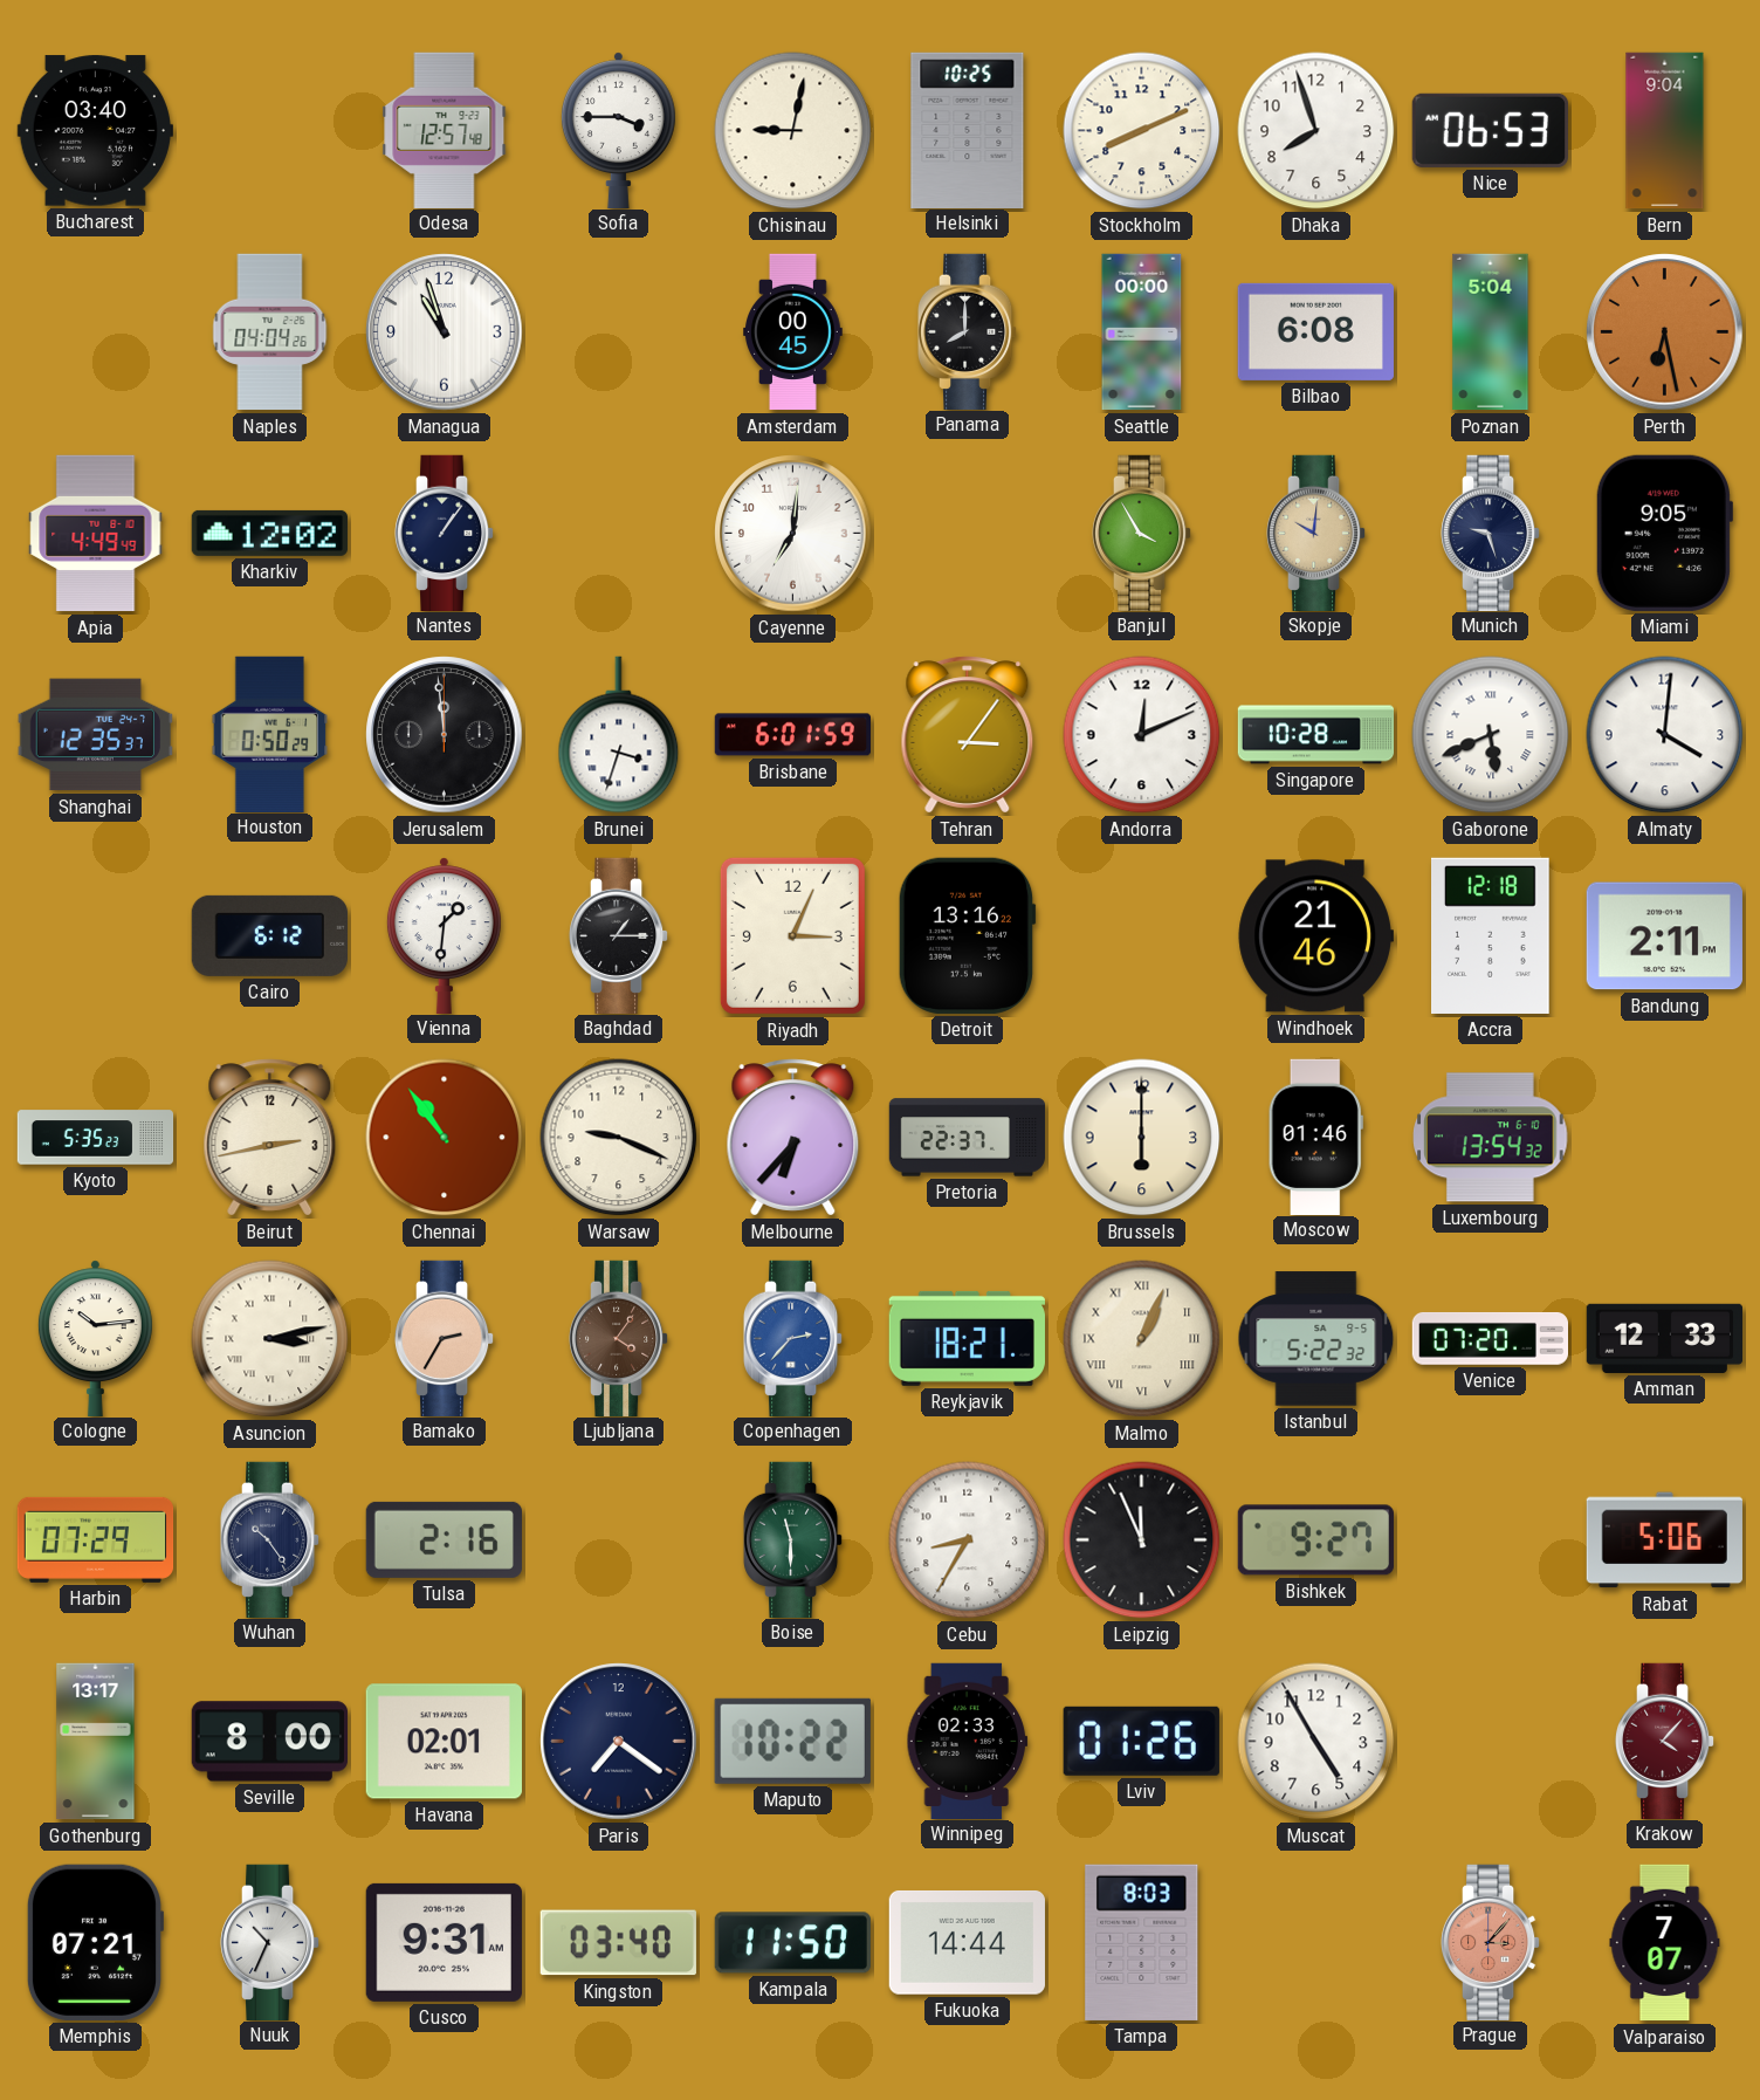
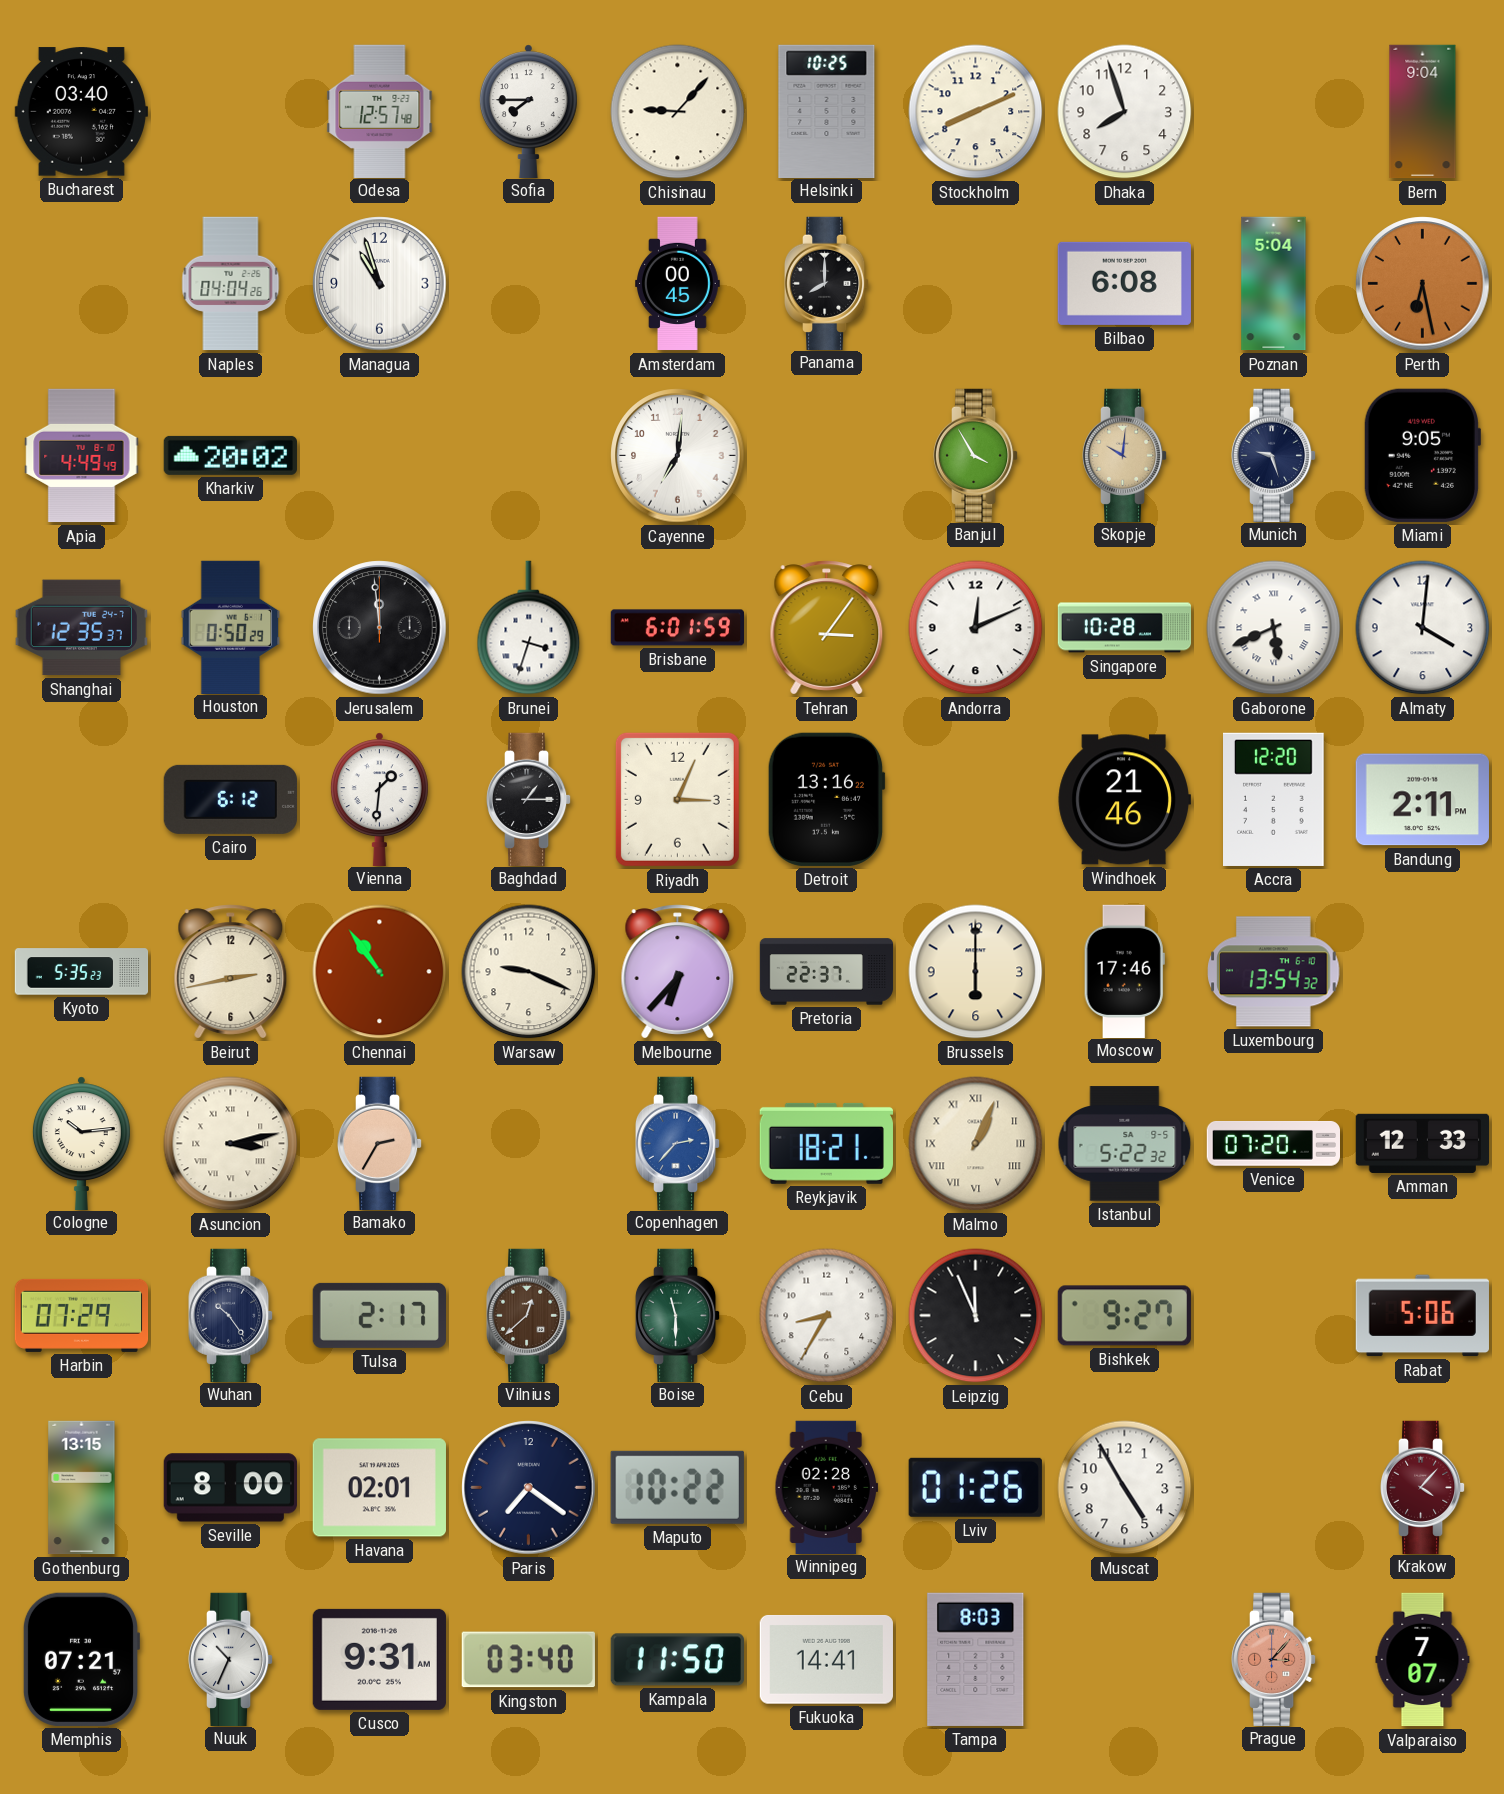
Sofia: 3:45 -> 7:45 (528, 111)
Chisinau: 9:02 -> 9:07 (678, 112)
Nice: 06:53 -> none (1490, 130)
Seattle: 00:00 -> none (1142, 332)
Kharkiv: 12:02 -> 20:02 (230, 455)
Nantes: 1:06 -> none (445, 533)
Accra: 12:18 -> 12:20 (1274, 799)
Moscow: 01:46 -> 17:46 (1124, 971)
Ljubljana: 4:06 -> none (619, 1338)
Tulsa: 2:16 -> 2:17 (379, 1315)
Vilnius: none -> 12:38 (529, 1315)
Gothenburg: 13:17 -> 13:15 (82, 1488)
Winnipeg: 02:33 -> 02:28 (827, 1487)
Fukuoka: 14:44 -> 14:41 (826, 1659)
